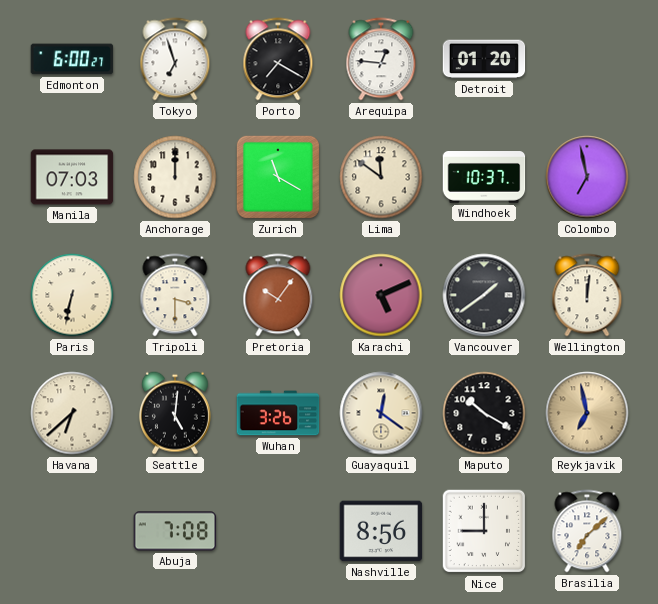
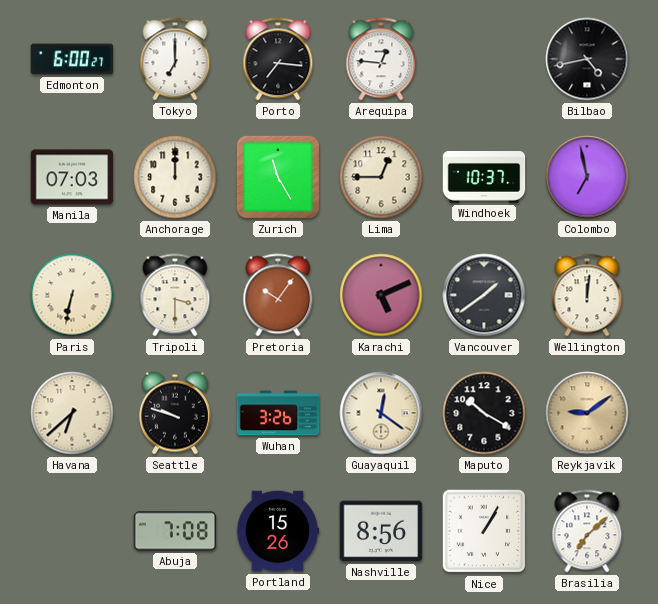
Tokyo: 6:57 -> 7:00 (175, 59)
Porto: 7:20 -> 7:16 (278, 59)
Detroit: 01:20 -> none (484, 59)
Bilbao: none -> 4:43 (587, 59)
Zurich: 11:20 -> 11:25 (278, 177)
Lima: 11:51 -> 12:45 (381, 177)
Seattle: 5:01 -> 9:48 (175, 413)
Reykjavik: 6:58 -> 9:09 (587, 413)
Portland: none -> 15:26 (278, 531)
Nice: 9:00 -> 1:05 (484, 531)
